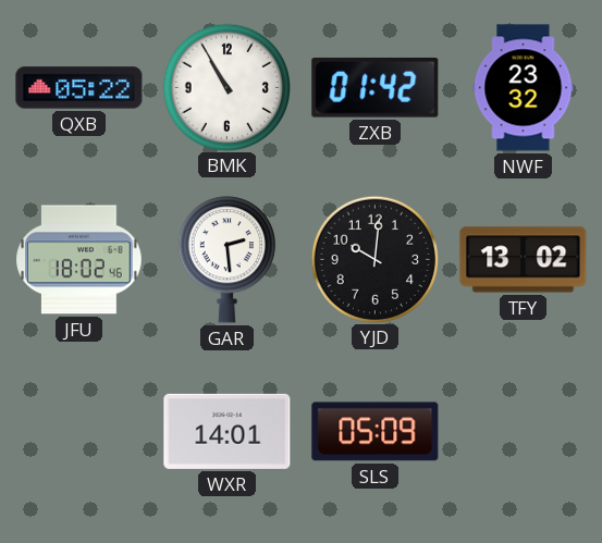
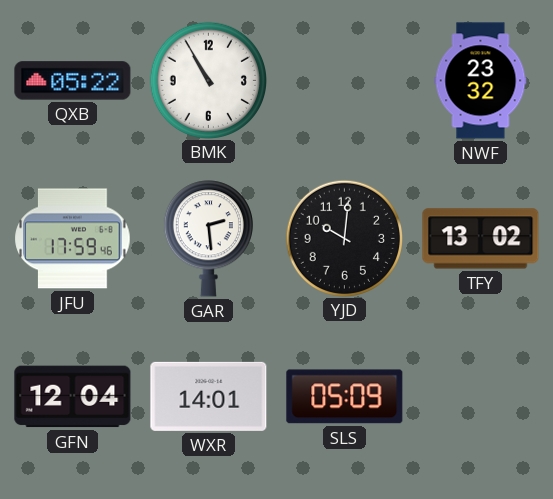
ZXB: 01:42 -> none (376, 87)
JFU: 18:02 -> 17:59 (73, 239)
GFN: none -> 12:04 (73, 397)
